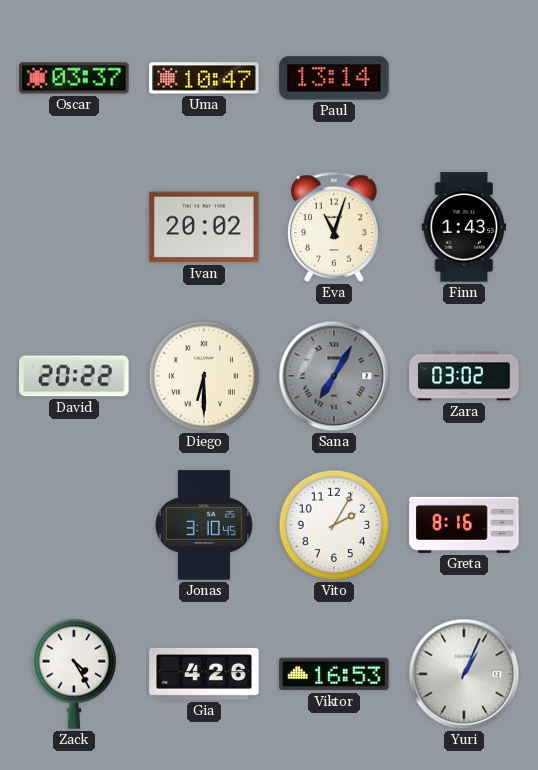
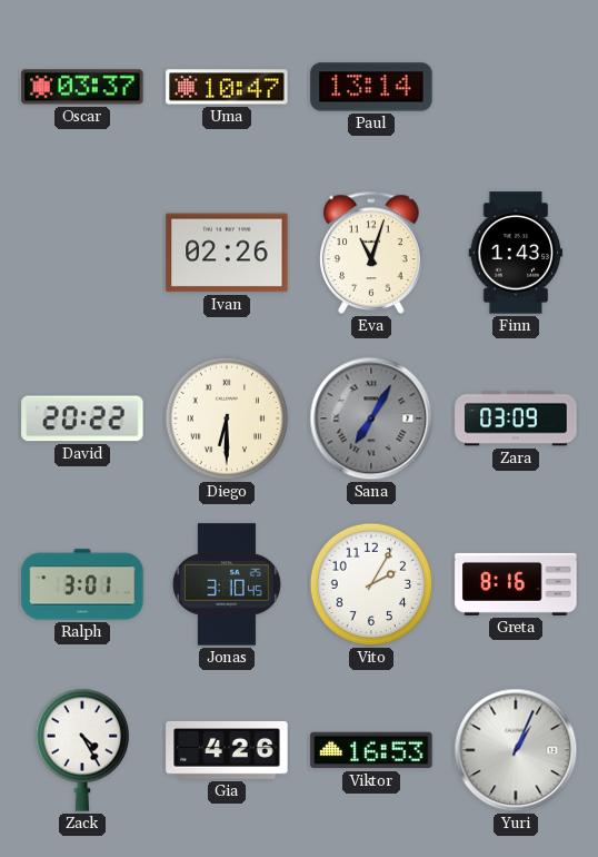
Ivan: 20:02 -> 02:26 (227, 253)
Zara: 03:02 -> 03:09 (516, 418)
Ralph: none -> 3:01 (82, 584)
